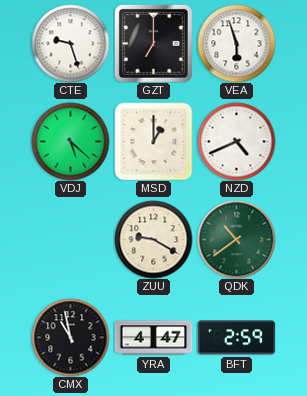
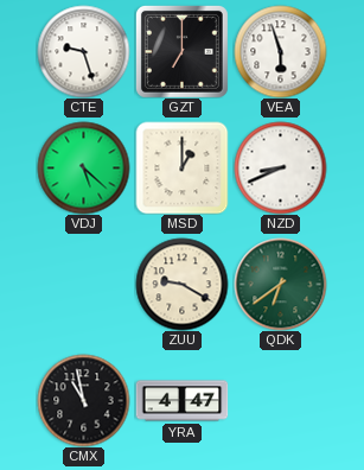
NZD: 4:41 -> 8:41 (280, 167)
QDK: 10:39 -> 6:39 (280, 284)
BFT: 2:59 -> none (236, 338)
